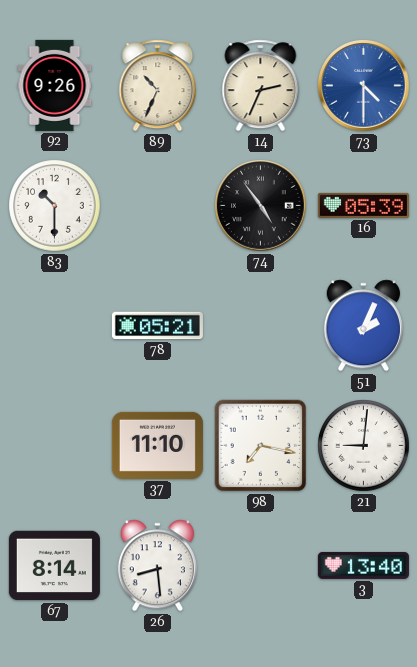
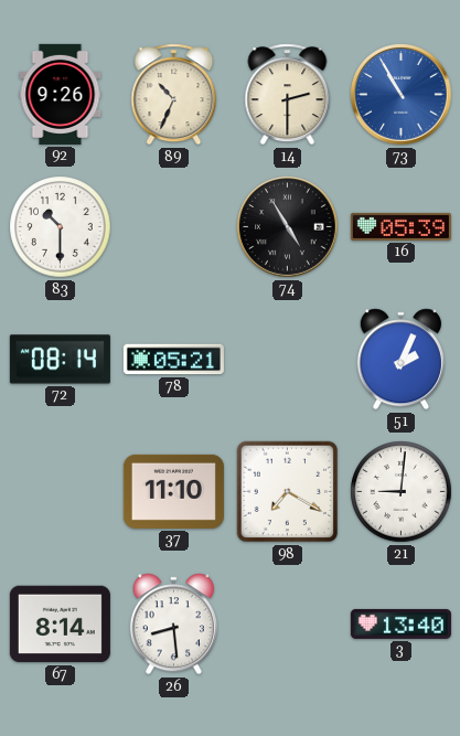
14: 2:34 -> 2:30 (288, 95)
73: 4:30 -> 10:55 (402, 95)
74: 4:54 -> 4:55 (288, 227)
72: none -> 08:14 (60, 360)
98: 7:17 -> 7:20 (288, 492)
